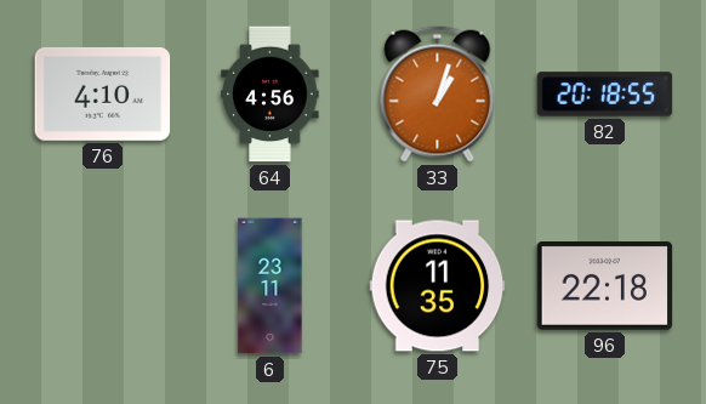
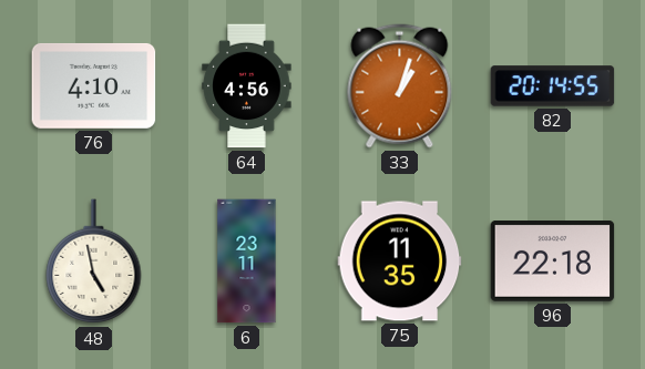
82: 20:18 -> 20:14 (553, 86)
48: none -> 4:58 (94, 262)
